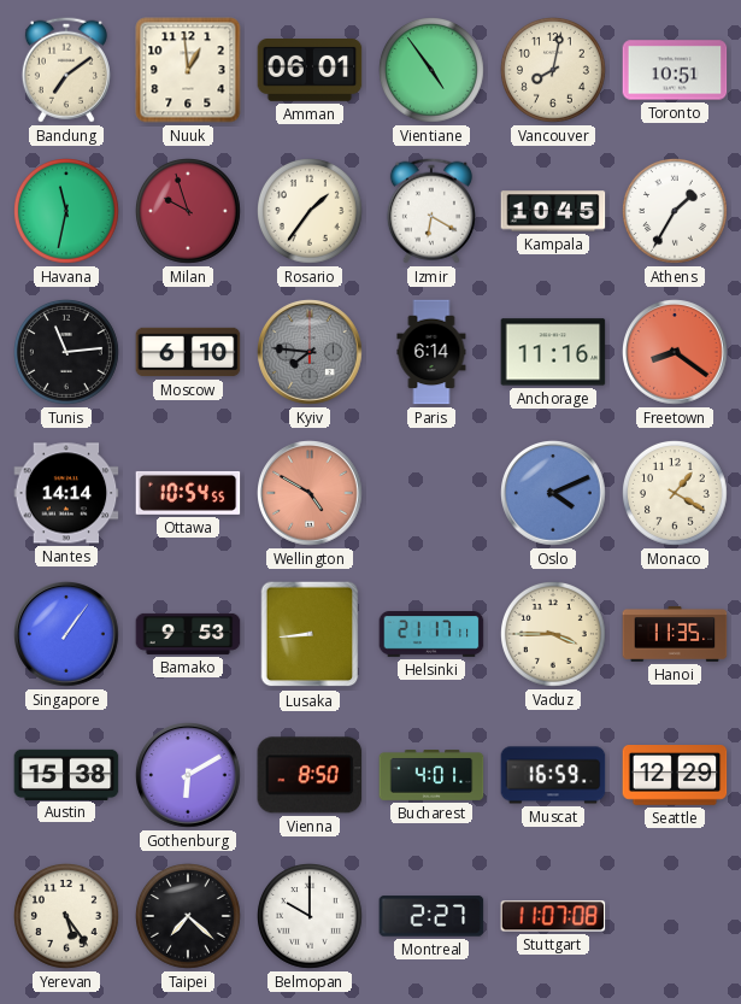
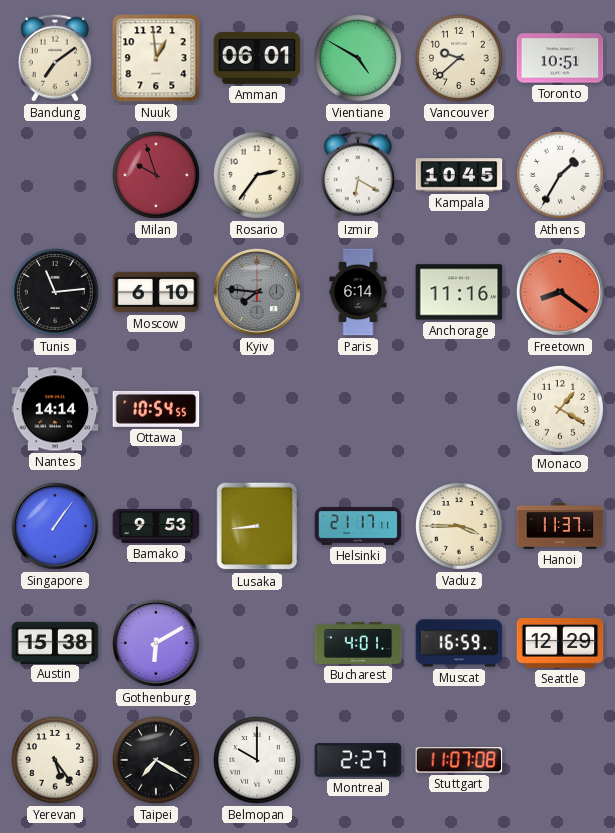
Vientiane: 4:54 -> 4:50 (359, 59)
Vancouver: 8:02 -> 9:38 (460, 59)
Havana: 11:32 -> none (67, 212)
Rosario: 1:36 -> 2:36 (258, 176)
Wellington: 4:50 -> none (311, 494)
Oslo: 4:11 -> none (554, 494)
Hanoi: 11:35 -> 11:37 (560, 527)
Vienna: 8:50 -> none (310, 775)
Taipei: 7:22 -> 7:20 (157, 761)
